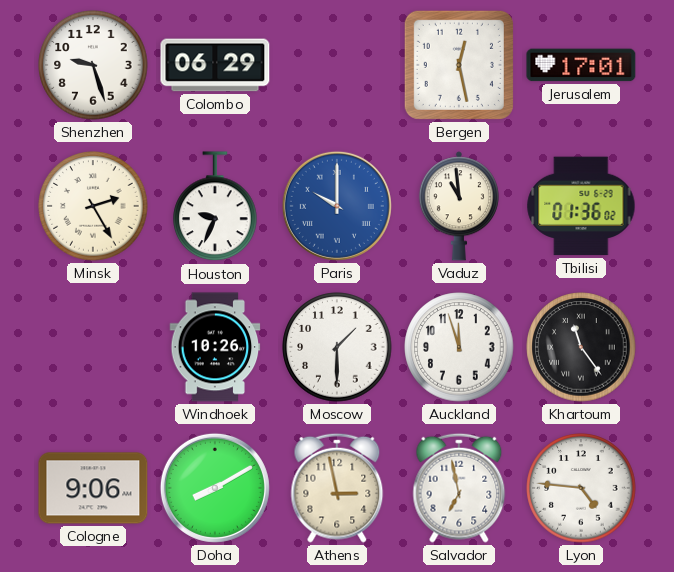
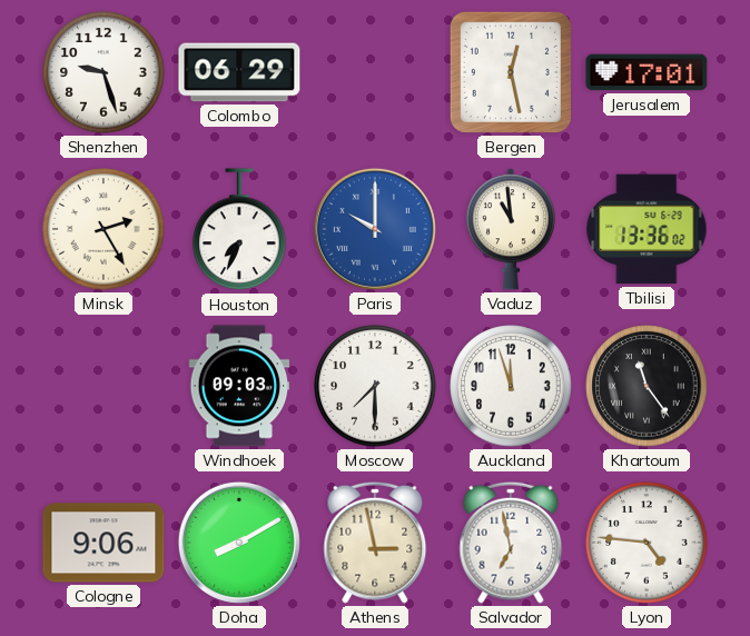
Houston: 9:34 -> 7:34 (239, 230)
Tbilisi: 01:36 -> 13:36 (647, 229)
Windhoek: 10:26 -> 09:03 (239, 386)
Moscow: 1:30 -> 7:30 (375, 386)
